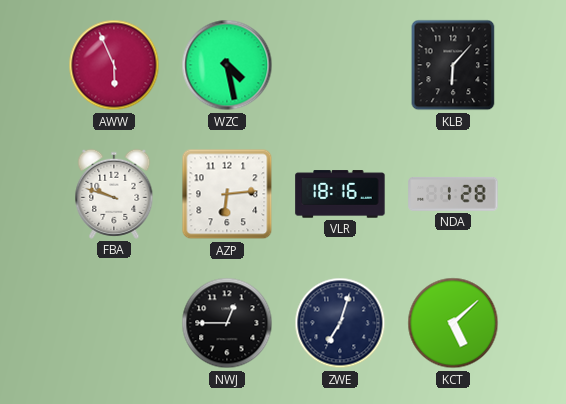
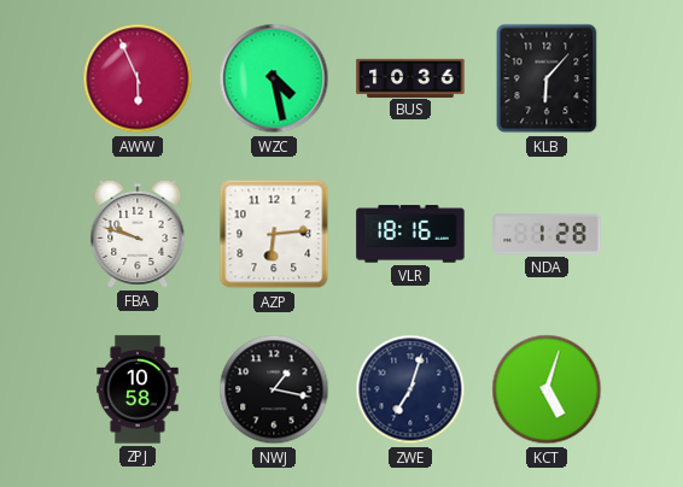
BUS: none -> 10:36 (410, 77)
ZPJ: none -> 10:58 (138, 389)
NWJ: 12:45 -> 1:17 (274, 389)
KCT: 5:08 -> 5:03 (547, 389)
